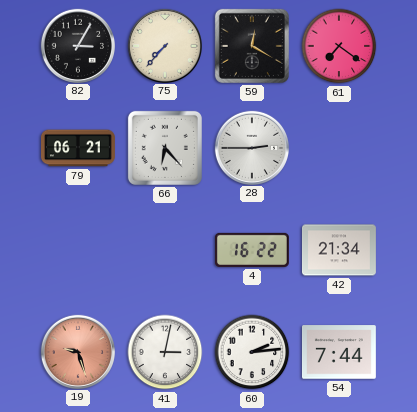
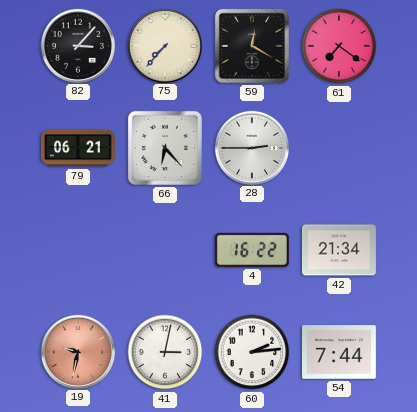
82: 3:05 -> 3:07 (77, 45)
19: 9:27 -> 9:32 (77, 351)
